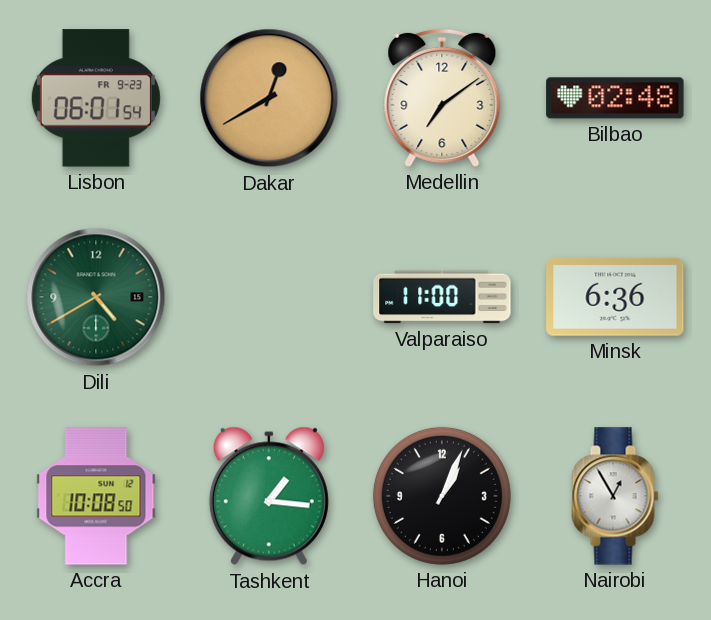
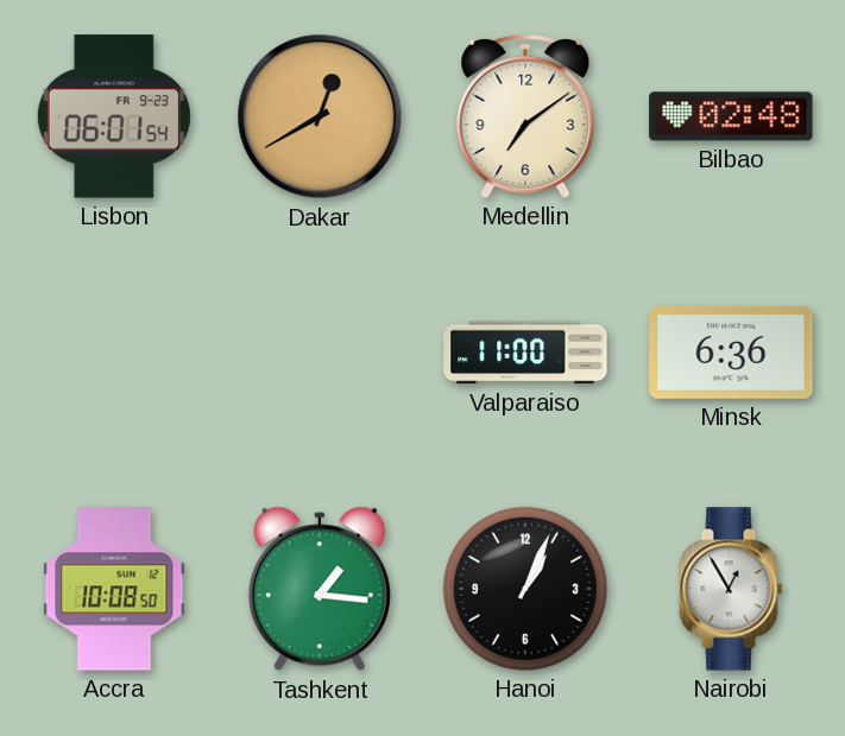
Dili: 4:40 -> none (96, 297)
